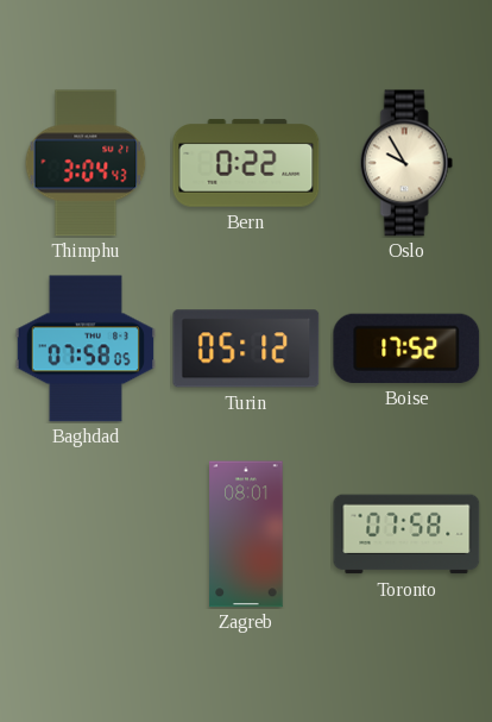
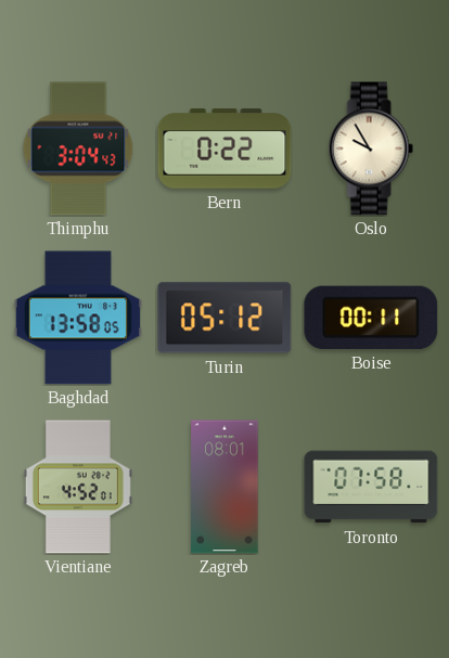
Baghdad: 07:58 -> 13:58 (77, 318)
Boise: 17:52 -> 00:11 (371, 318)
Vientiane: none -> 4:52 (78, 487)
